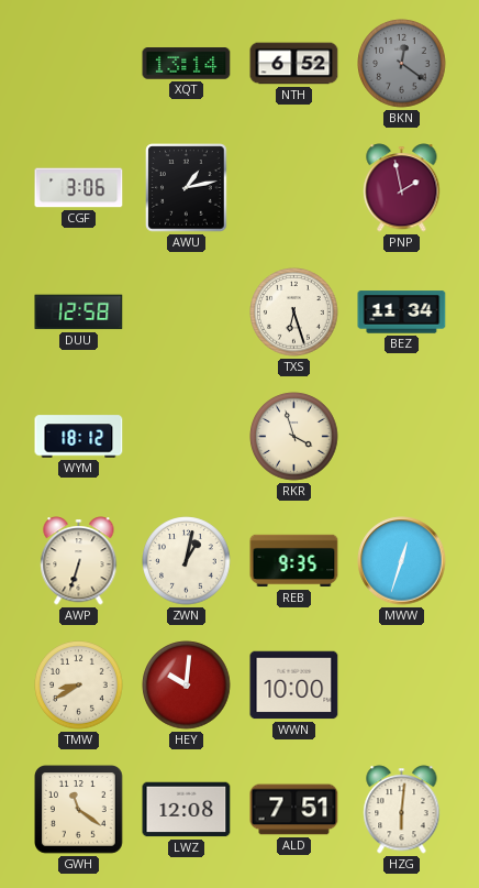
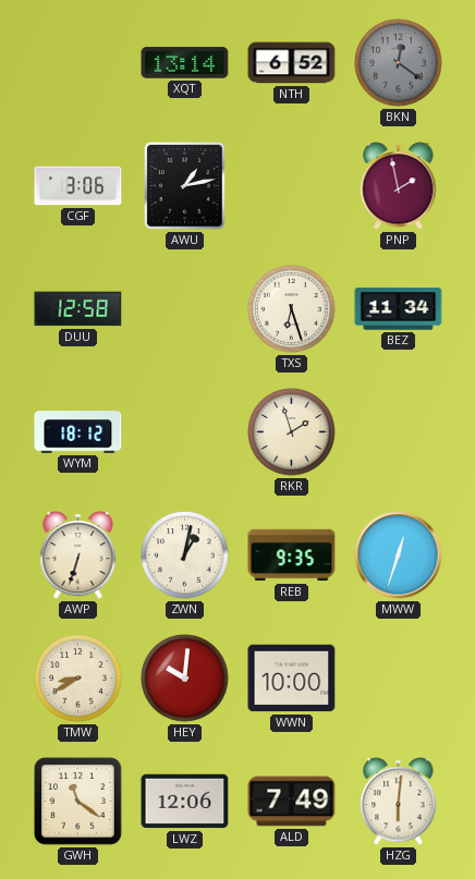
RKR: 3:57 -> 1:57 (292, 432)
LWZ: 12:08 -> 12:06 (185, 802)
ALD: 7:51 -> 7:49 (292, 802)
